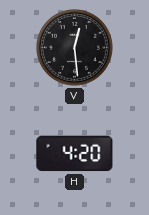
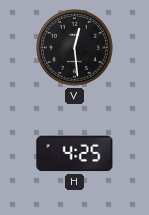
H: 4:20 -> 4:25 (75, 154)
